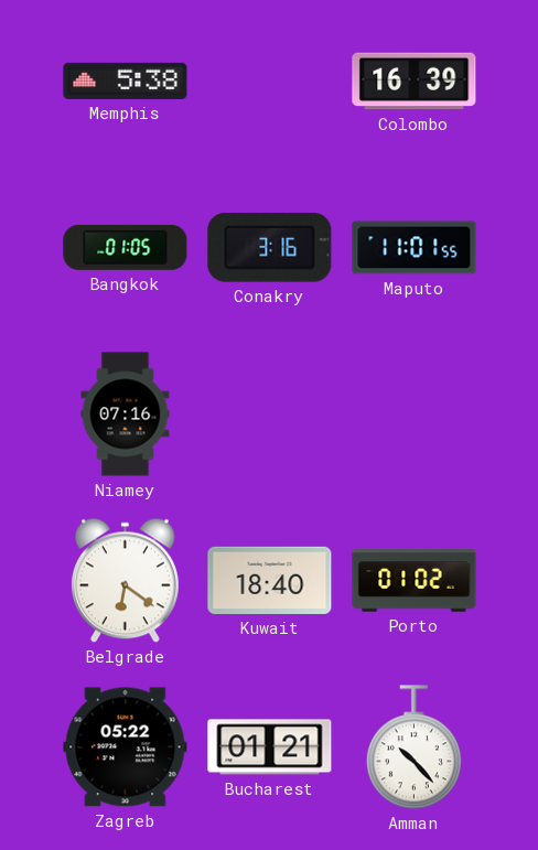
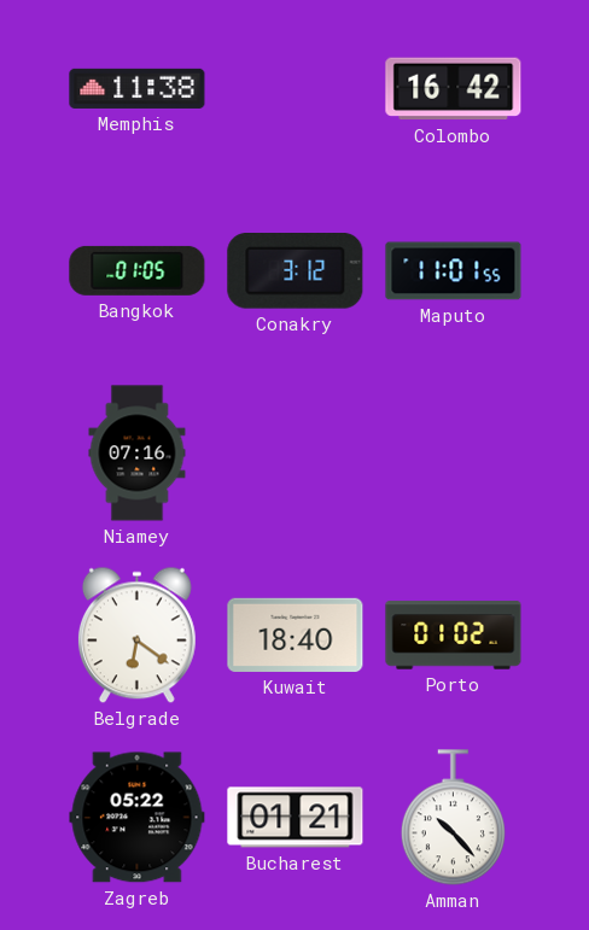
Memphis: 5:38 -> 11:38 (138, 88)
Colombo: 16:39 -> 16:42 (454, 89)
Conakry: 3:16 -> 3:12 (296, 271)
